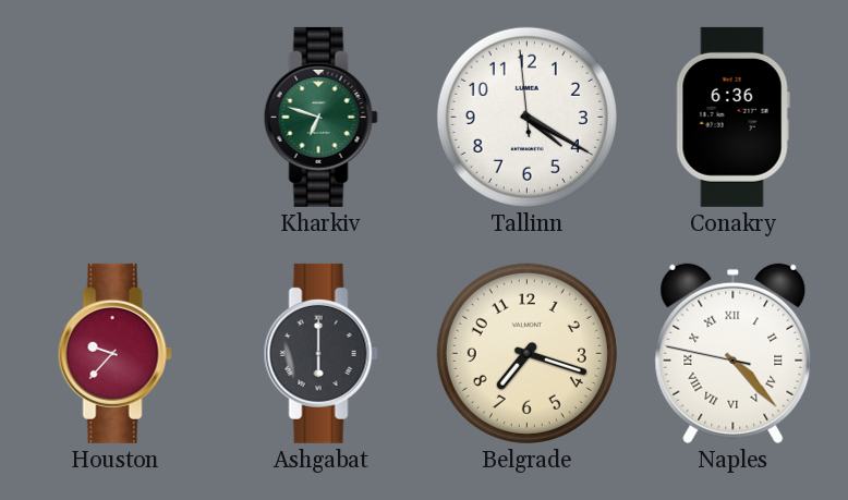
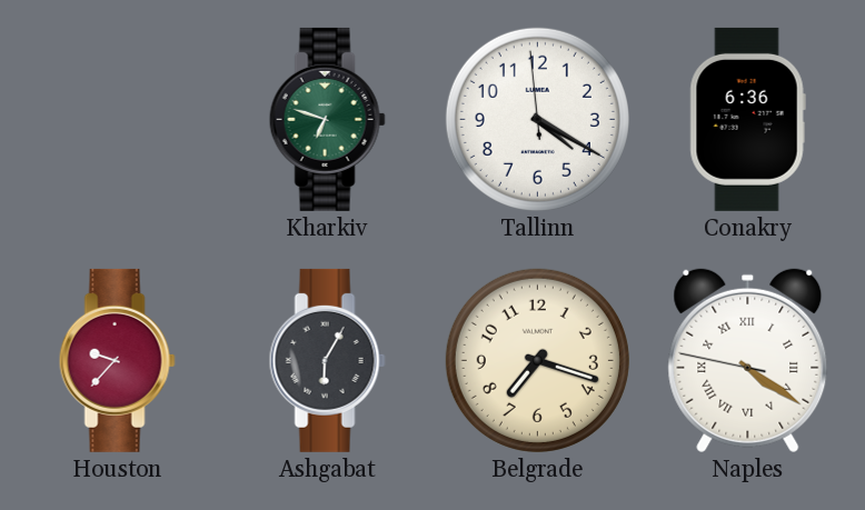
Ashgabat: 6:00 -> 6:05 (327, 360)
Naples: 4:22 -> 4:20 (748, 361)
